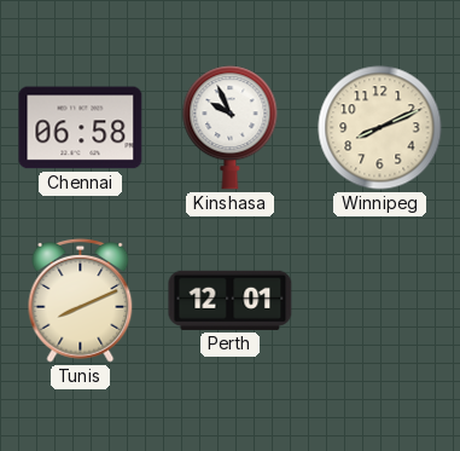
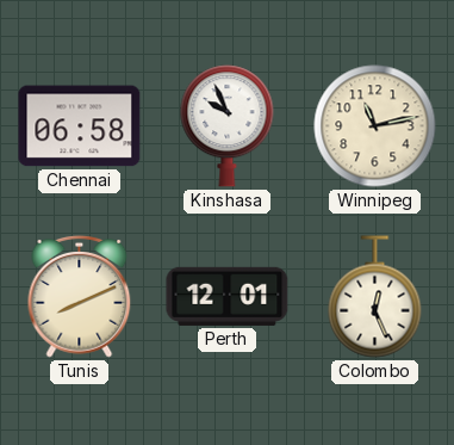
Winnipeg: 8:11 -> 11:13 (375, 126)
Colombo: none -> 12:26 (375, 297)
